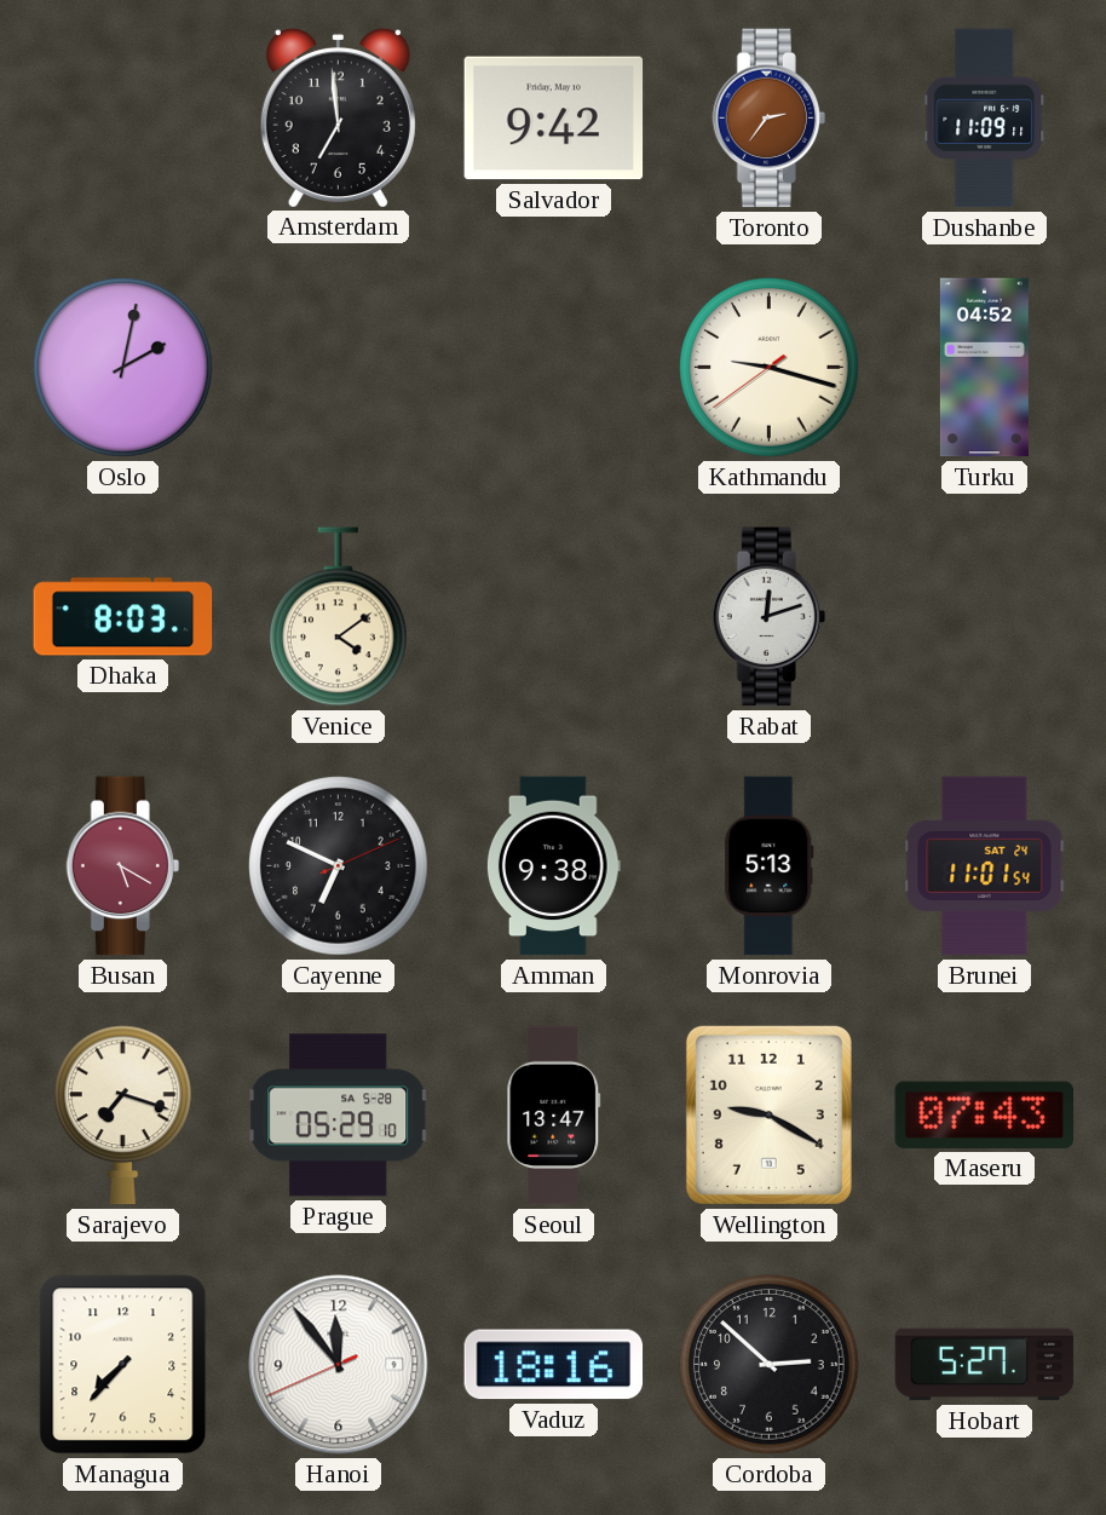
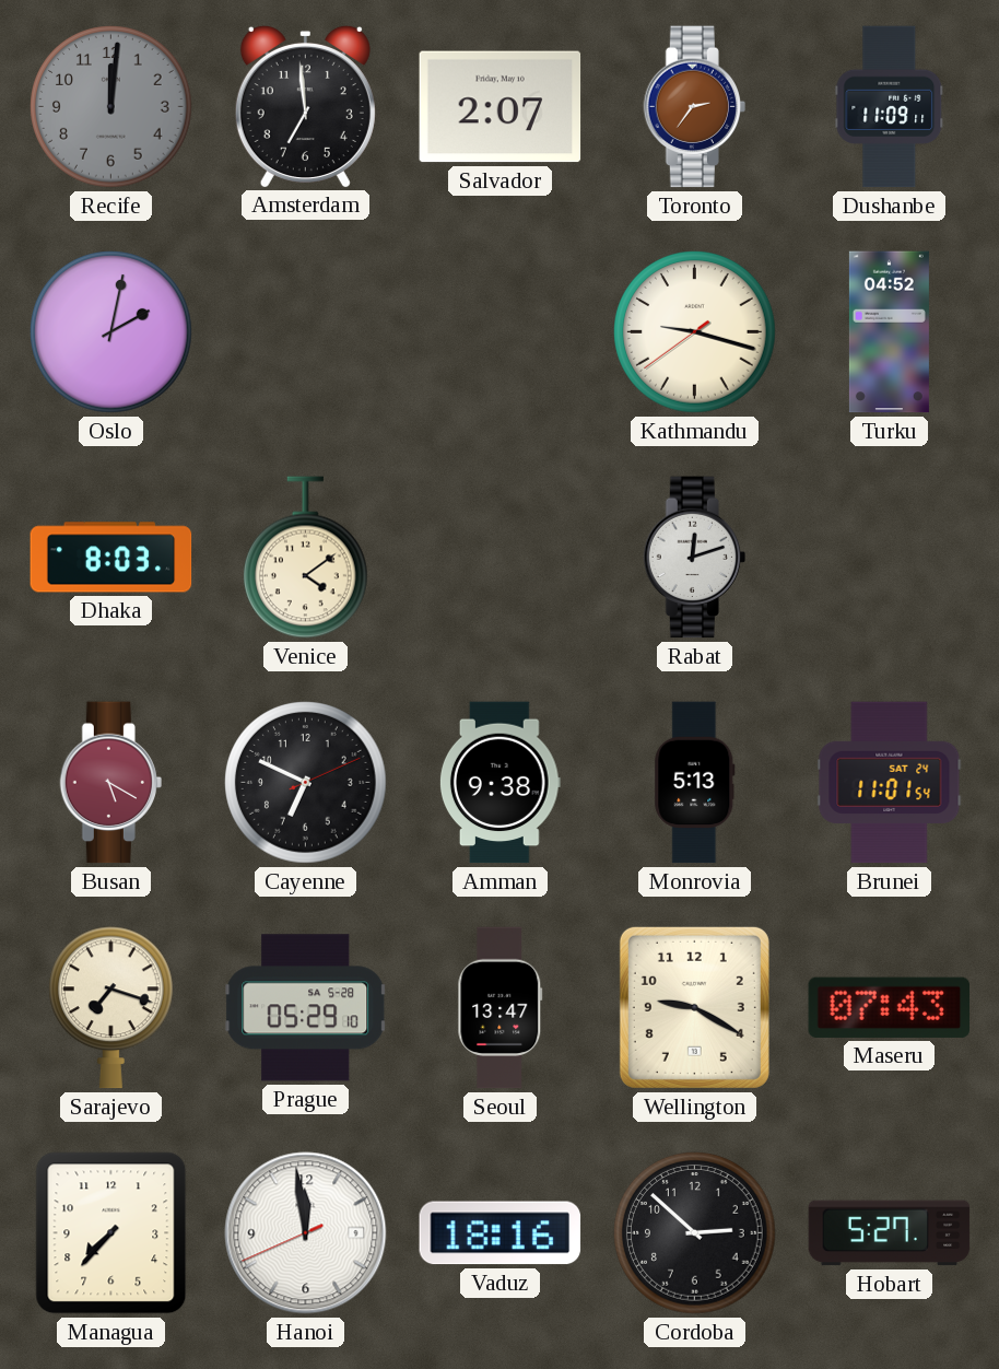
Recife: none -> 12:01 (111, 107)
Salvador: 9:42 -> 2:07 (501, 107)
Hanoi: 11:53 -> 11:58 (306, 1233)
